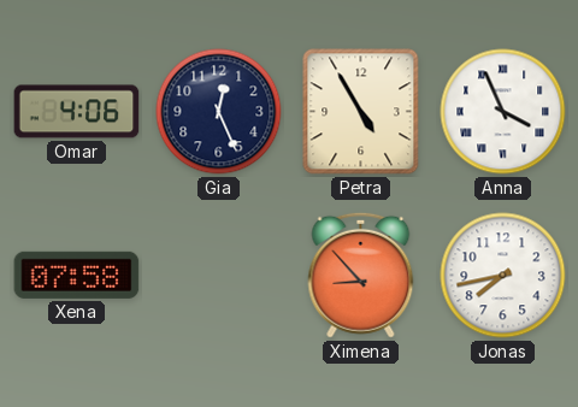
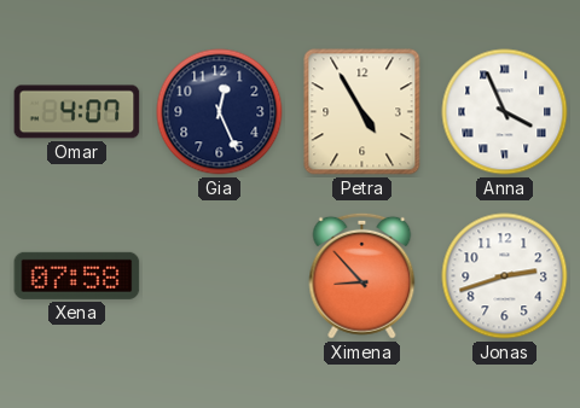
Omar: 4:06 -> 4:07 (77, 112)
Jonas: 7:43 -> 2:42 (505, 276)
